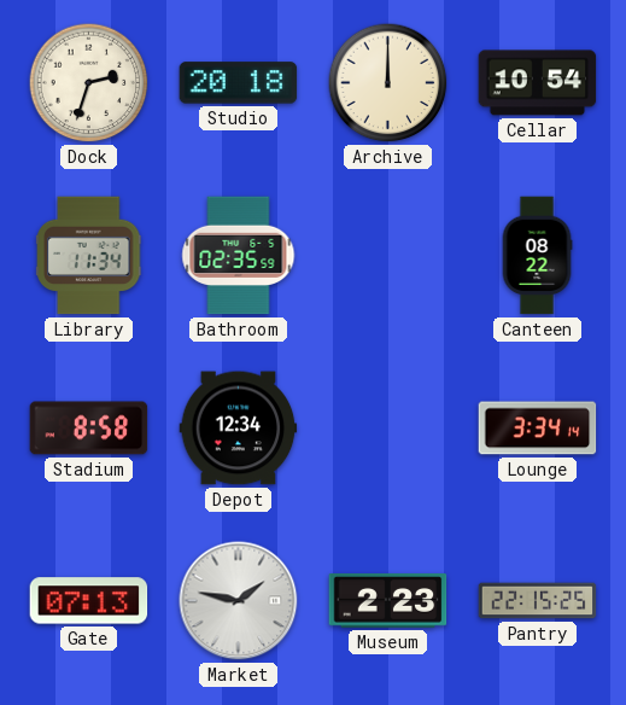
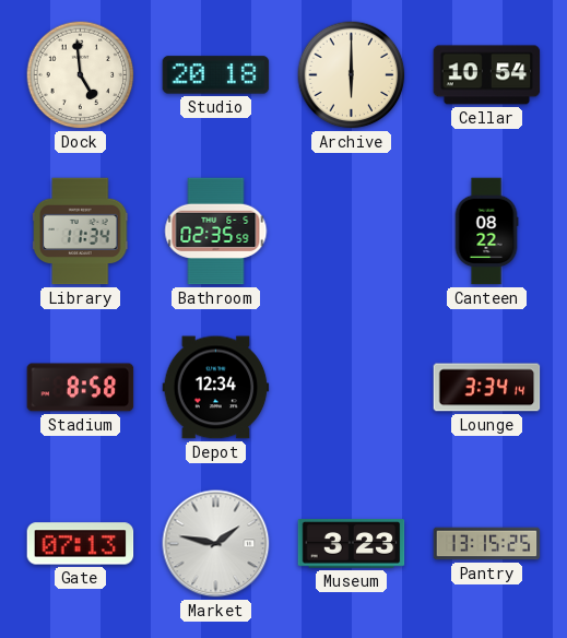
Dock: 2:33 -> 4:59 (81, 75)
Archive: 12:00 -> 6:00 (352, 75)
Museum: 2:23 -> 3:23 (352, 544)
Pantry: 22:15 -> 13:15 (487, 544)
